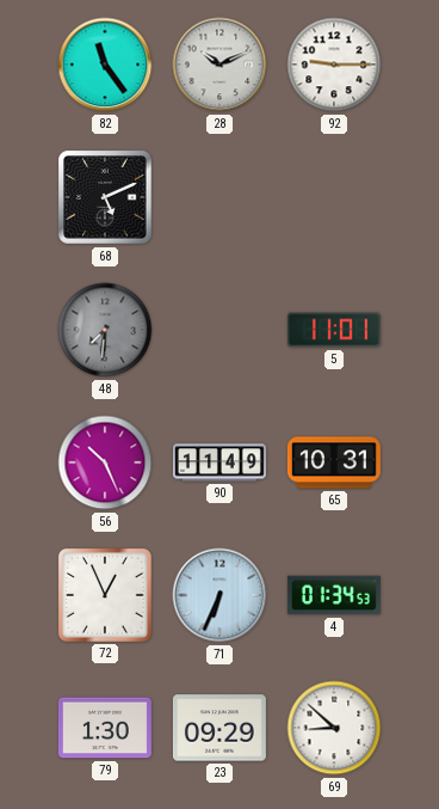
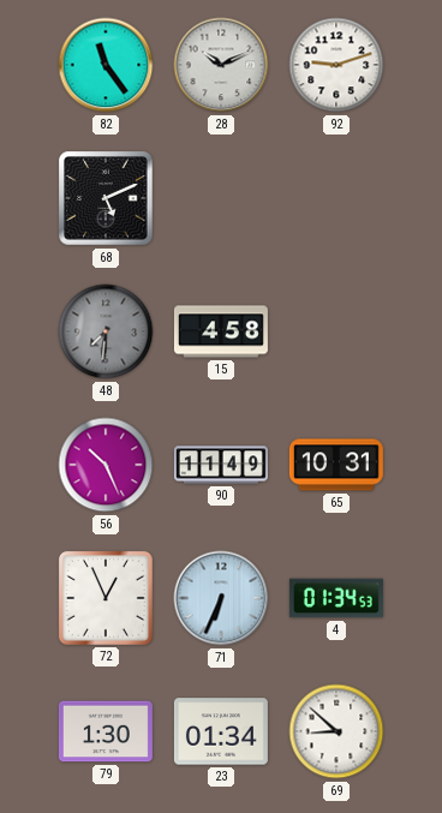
92: 9:15 -> 9:12 (336, 65)
15: none -> 4:58 (221, 331)
5: 11:01 -> none (334, 330)
23: 09:29 -> 01:34 (221, 731)
